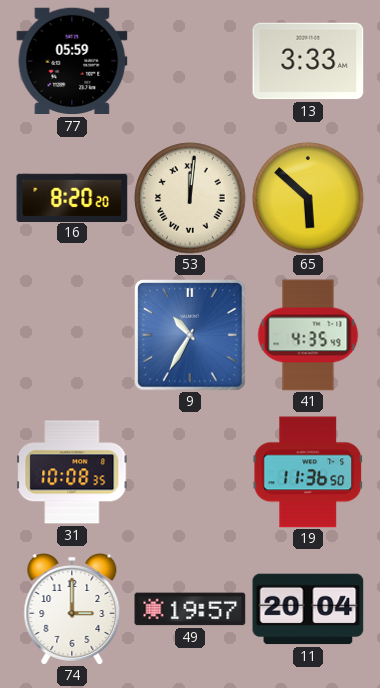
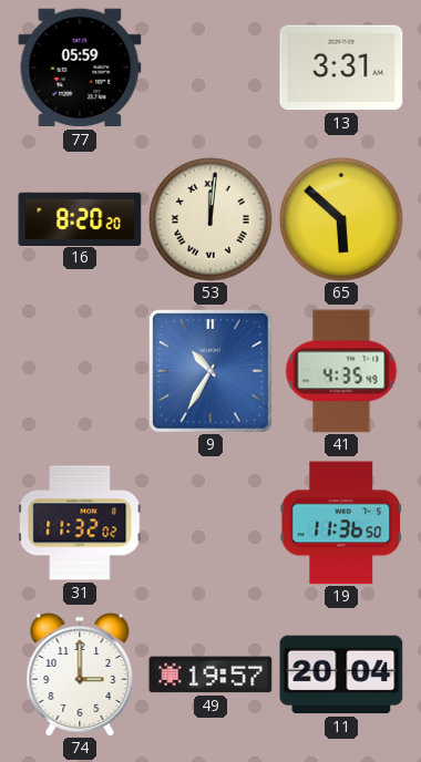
13: 3:33 -> 3:31 (341, 68)
31: 10:08 -> 11:32 (80, 523)
